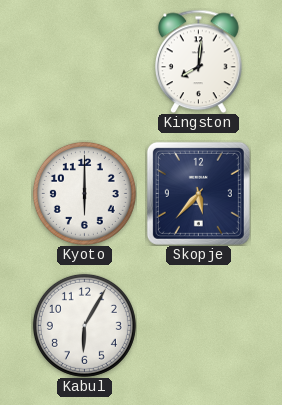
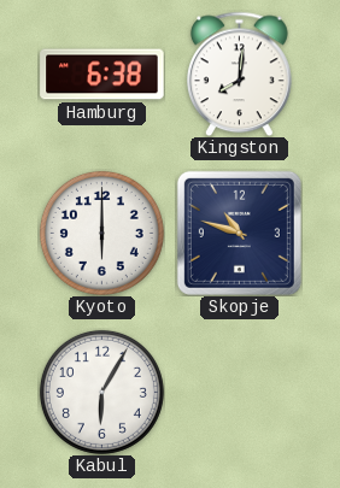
Hamburg: none -> 6:38 (102, 75)
Skopje: 5:37 -> 10:48 (239, 233)
